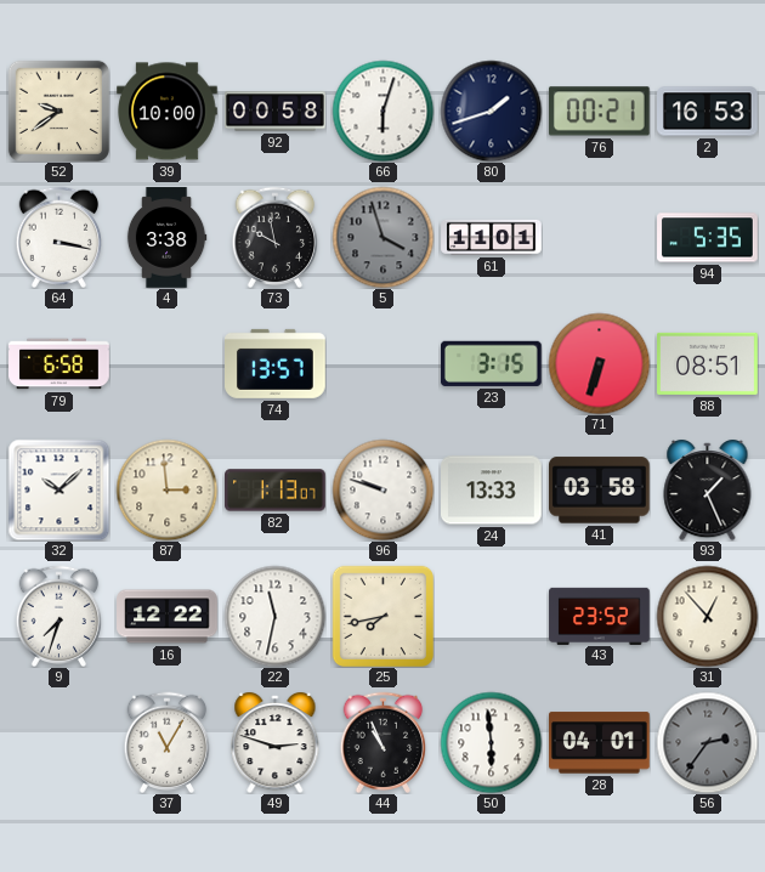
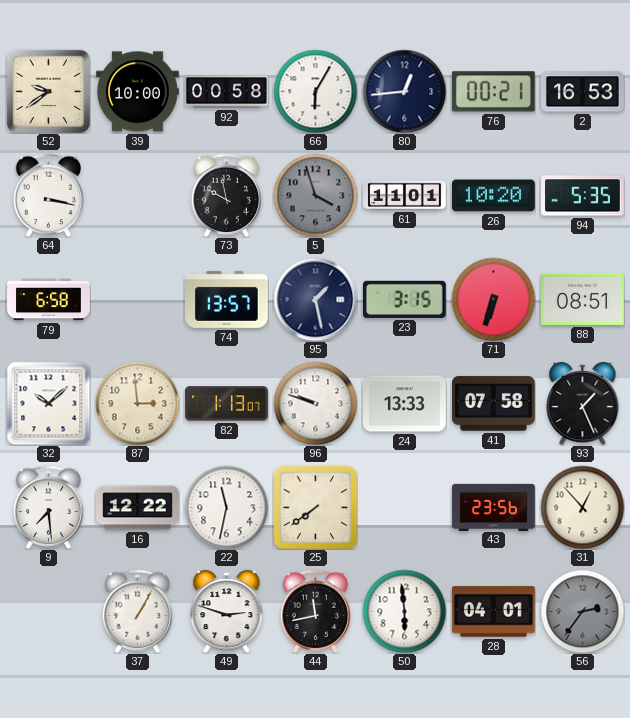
66: 6:03 -> 6:05 (315, 91)
80: 1:42 -> 12:44 (404, 91)
4: 3:38 -> none (166, 238)
26: none -> 10:20 (494, 196)
95: none -> 1:28 (315, 299)
41: 03:58 -> 07:58 (494, 404)
9: 7:33 -> 7:29 (49, 507)
25: 7:43 -> 7:39 (315, 507)
43: 23:52 -> 23:56 (494, 507)
37: 11:05 -> 1:05 (138, 611)
44: 10:56 -> 11:43 (316, 611)
